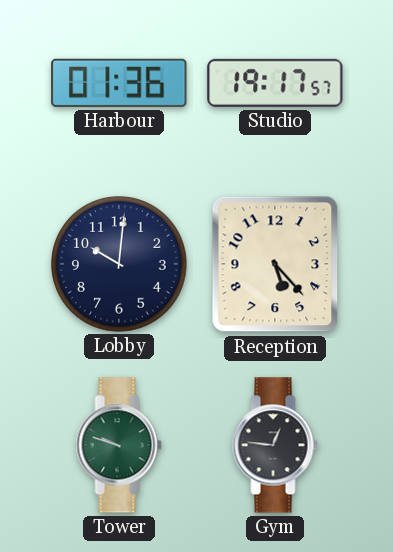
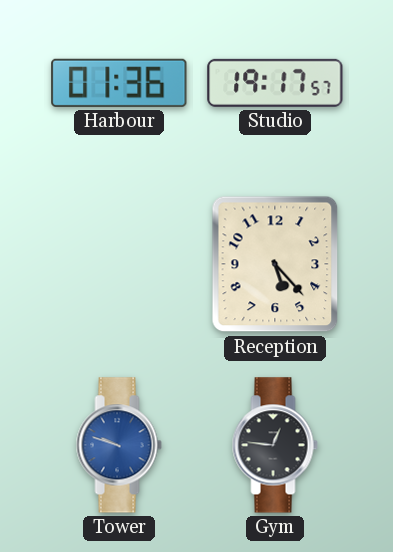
Lobby: 10:01 -> none (120, 265)
Tower dial: green -> blue (119, 445)
